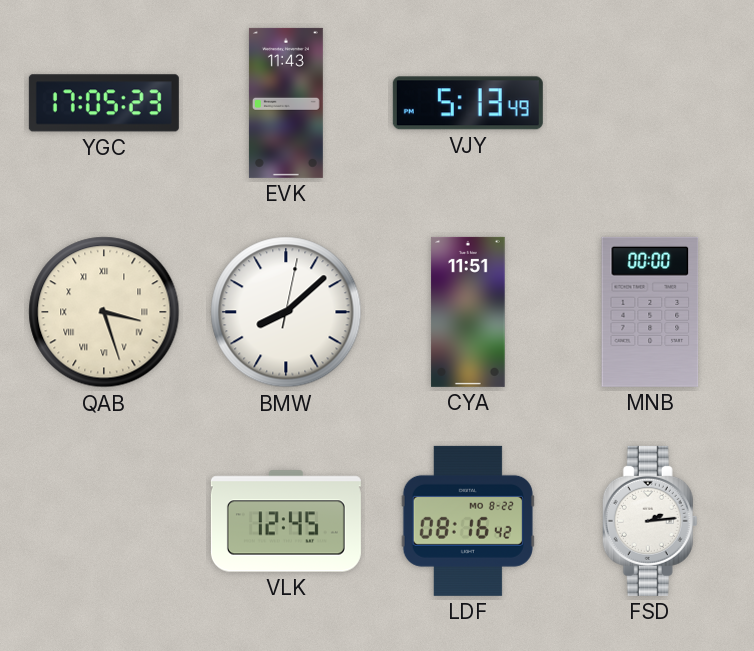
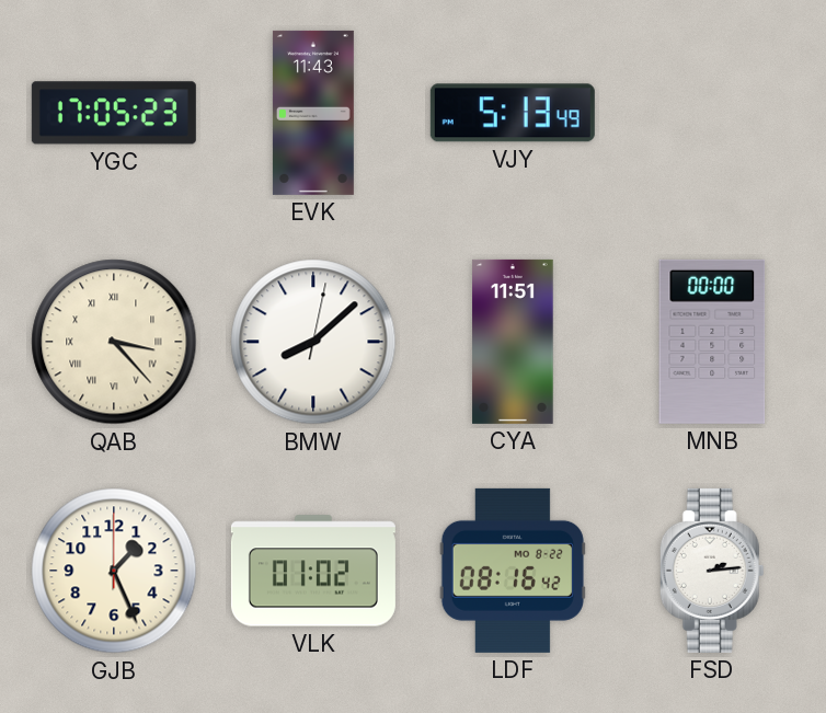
QAB: 3:27 -> 3:23 (114, 342)
GJB: none -> 1:26 (114, 571)
VLK: 12:45 -> 01:02 (313, 571)
